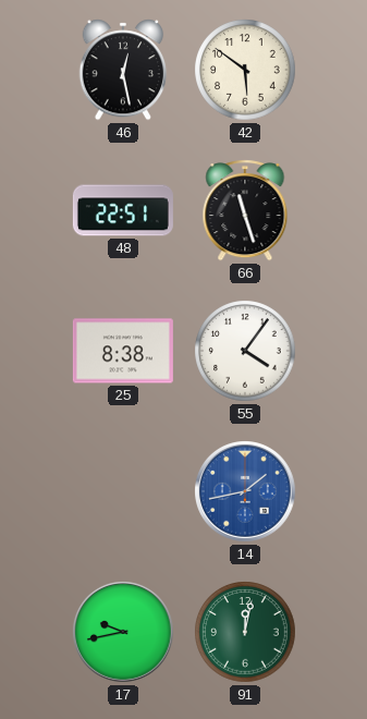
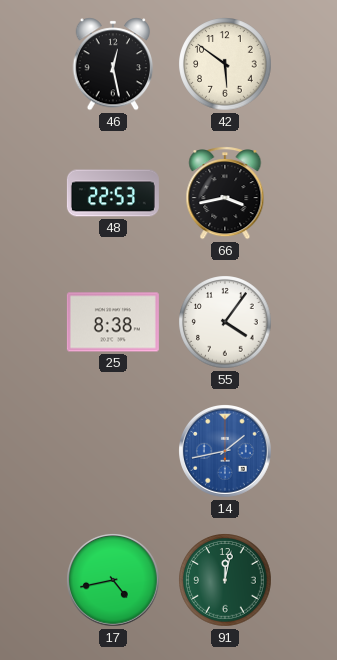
48: 22:51 -> 22:53 (113, 193)
66: 11:27 -> 3:43 (225, 193)
17: 9:43 -> 4:43 (114, 581)
